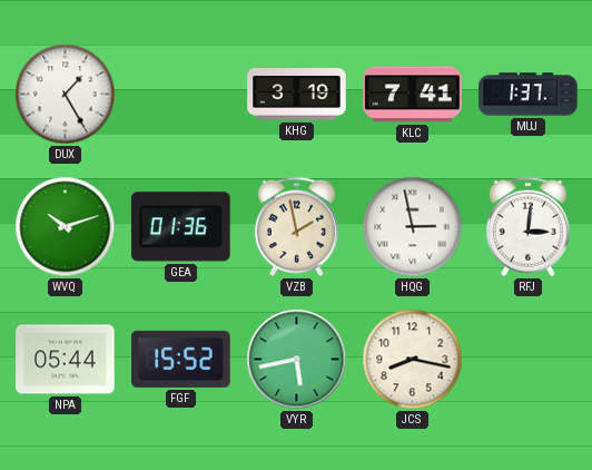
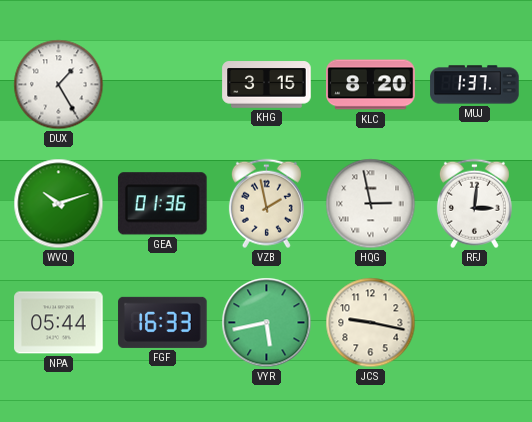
KHG: 3:19 -> 3:15 (267, 85)
KLC: 7:41 -> 8:20 (371, 85)
FGF: 15:52 -> 16:33 (163, 322)
JCS: 8:17 -> 9:17 (371, 323)
